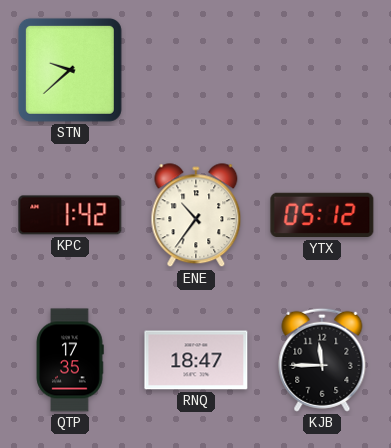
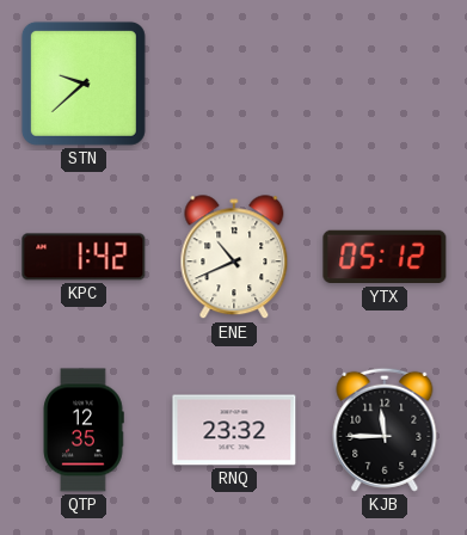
ENE: 10:36 -> 10:41 (234, 258)
QTP: 17:35 -> 12:35 (84, 430)
RNQ: 18:47 -> 23:32 (234, 430)
